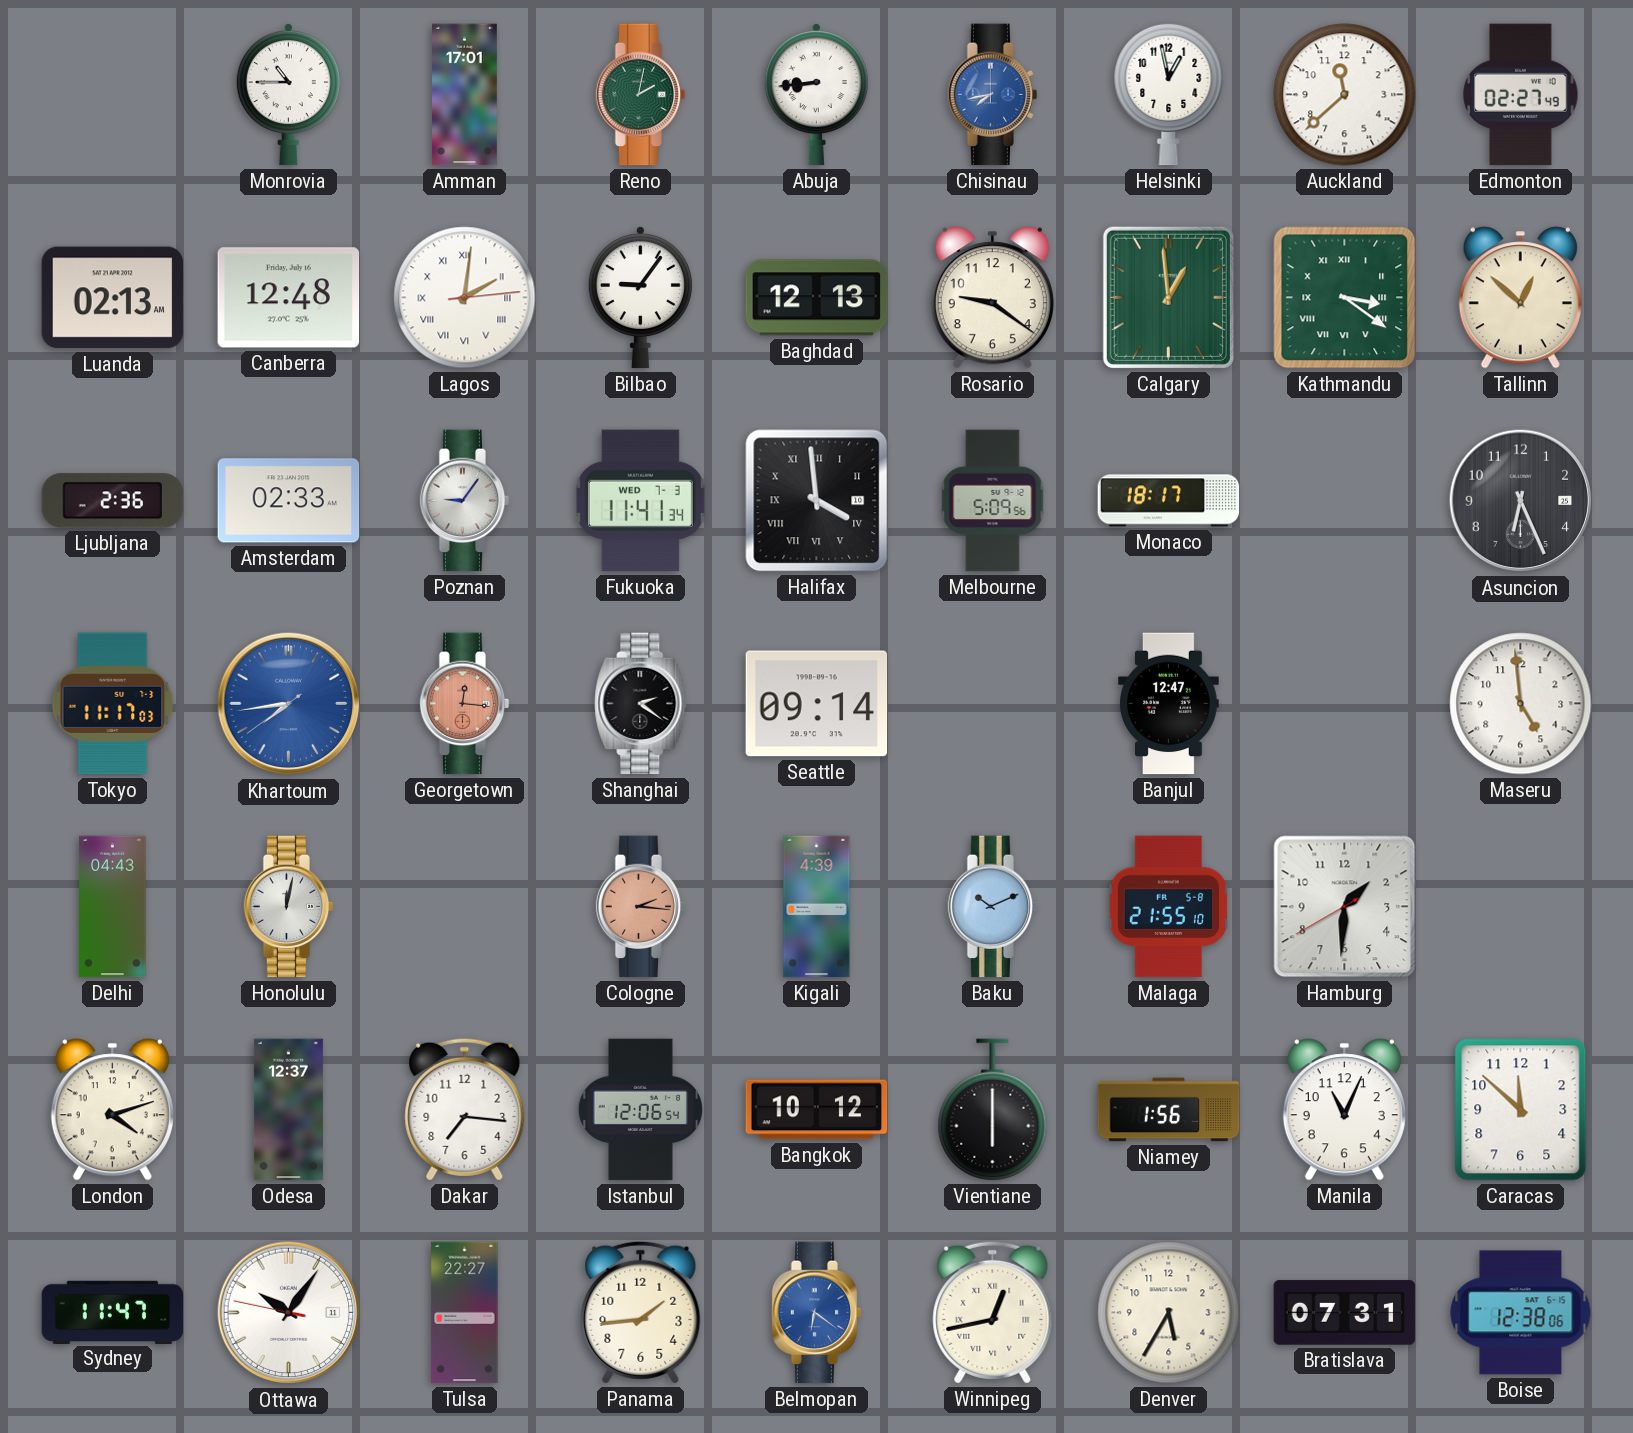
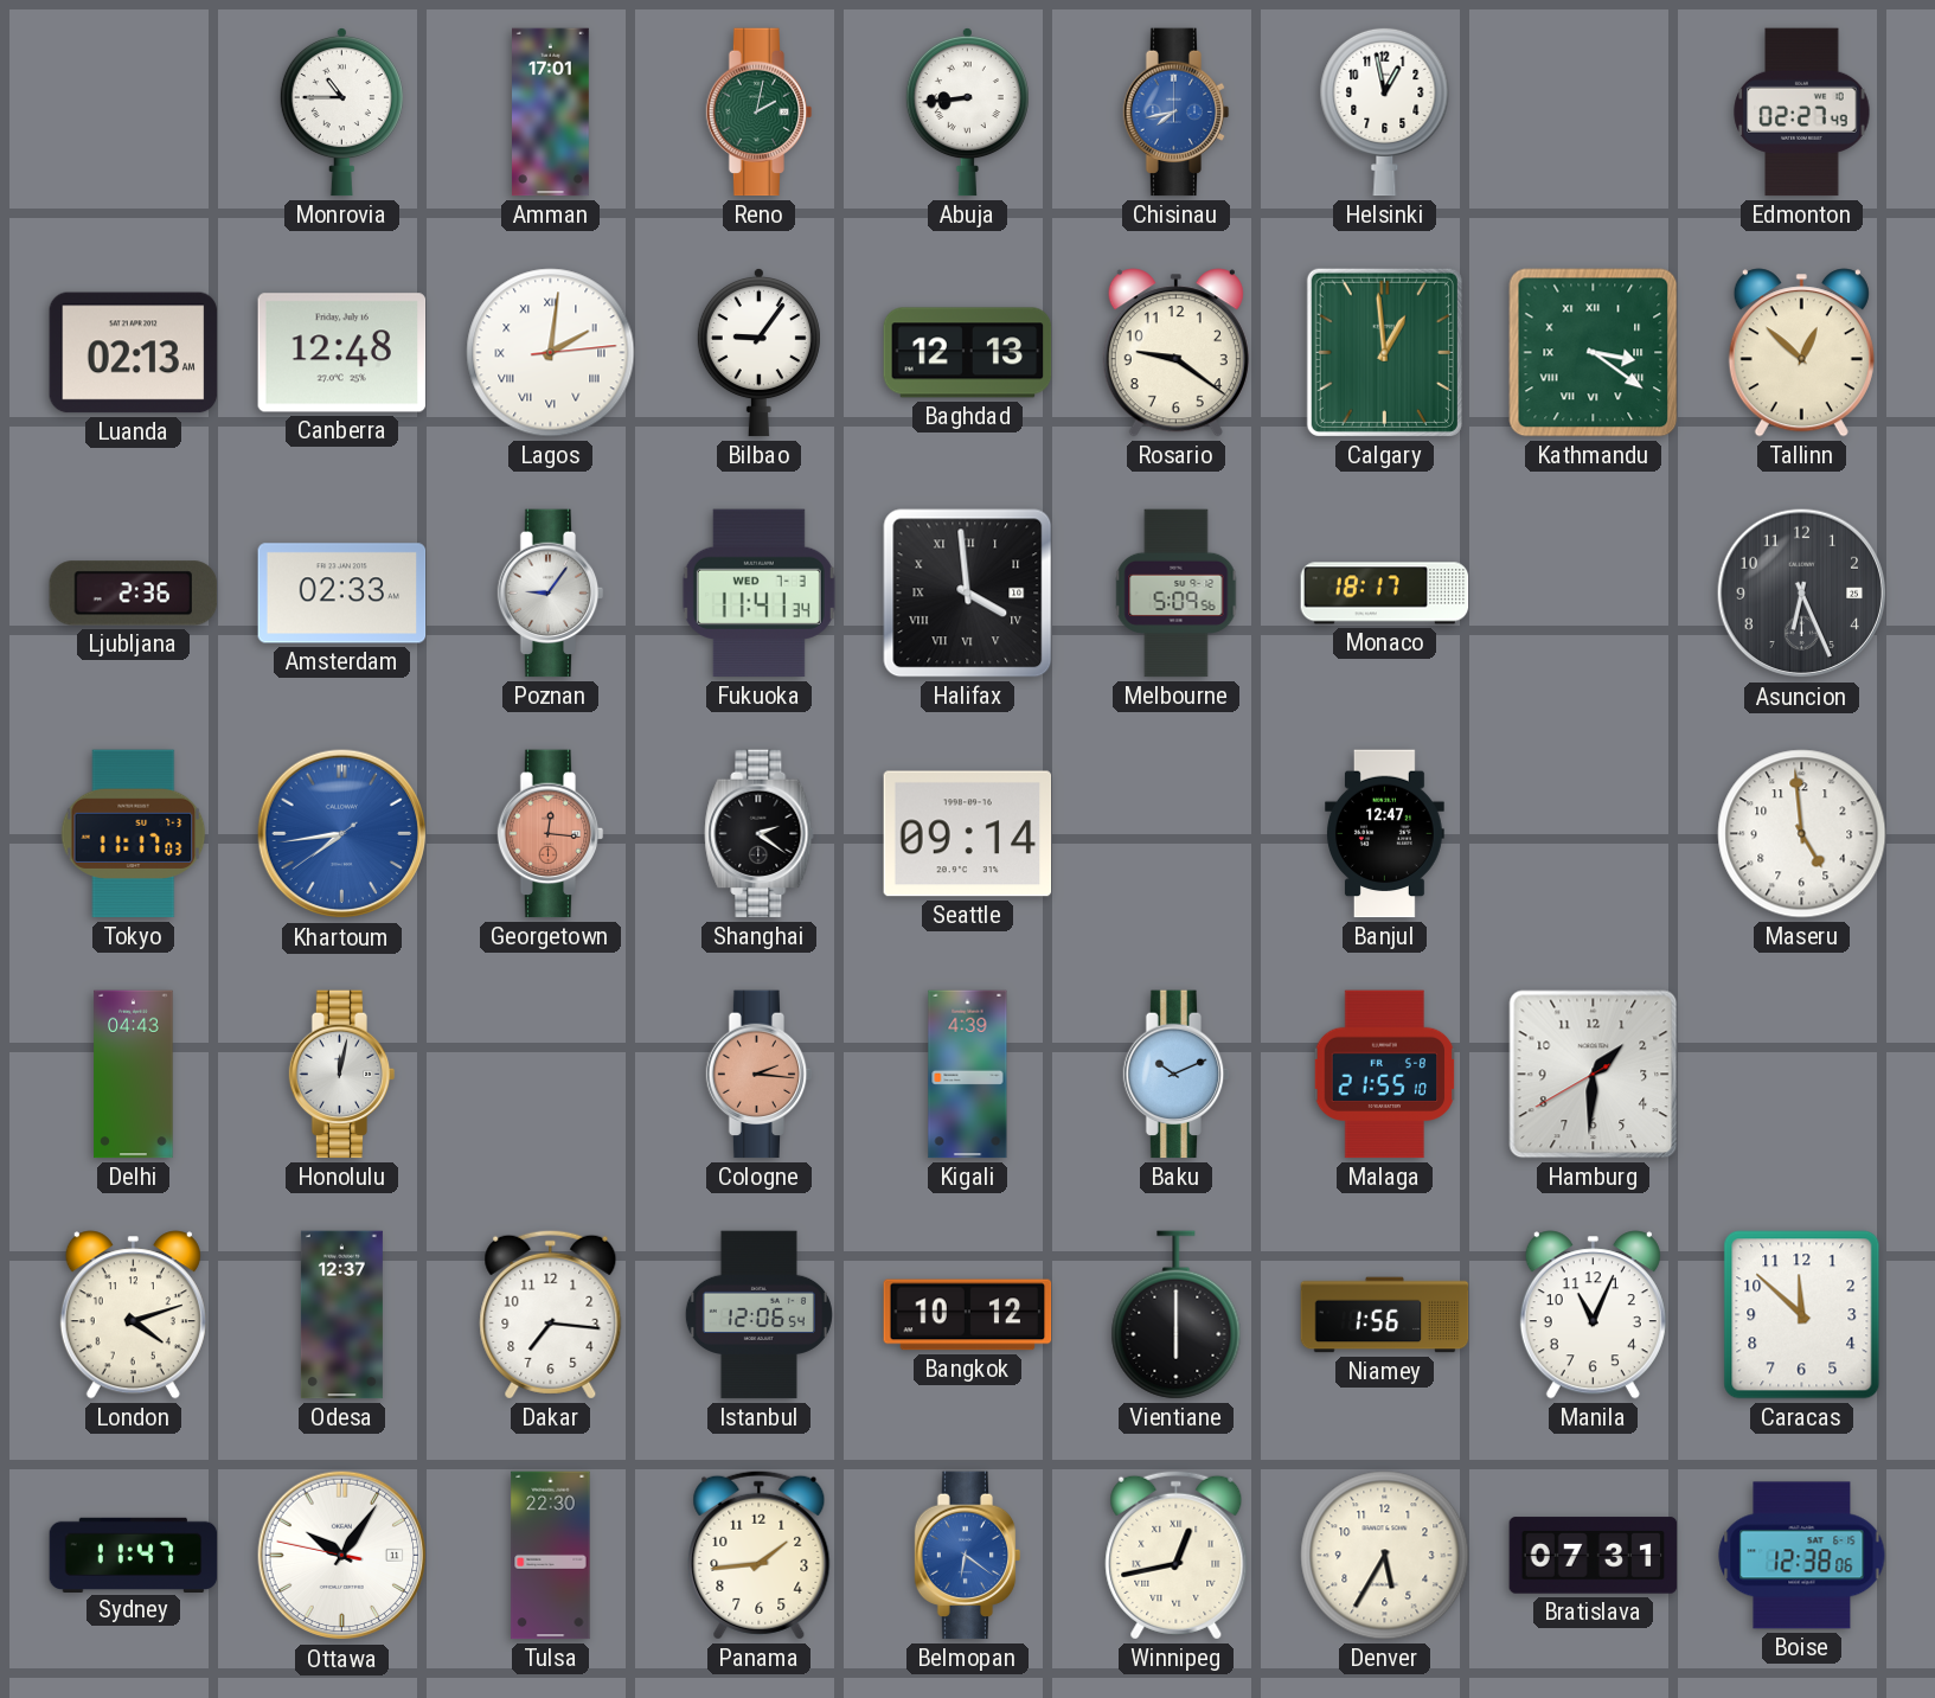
Auckland: 11:38 -> none (1345, 95)
Tulsa: 22:27 -> 22:30 (551, 1556)
